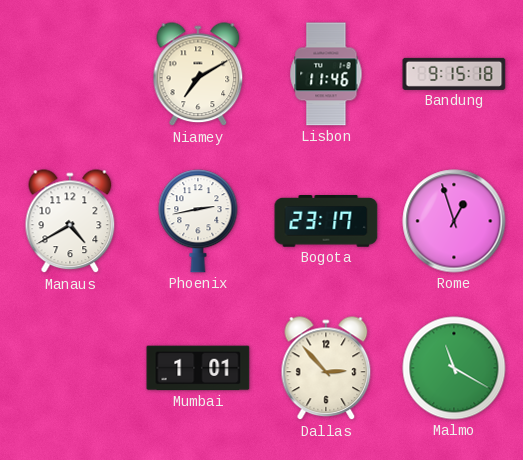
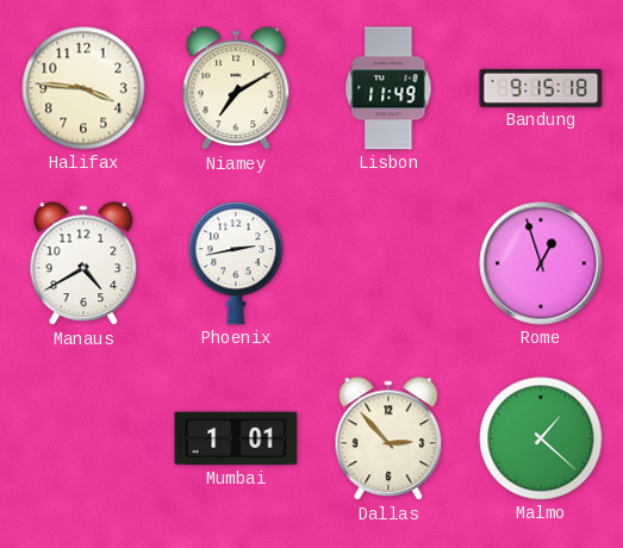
Halifax: none -> 3:46 (83, 88)
Lisbon: 11:46 -> 11:49 (388, 88)
Bogota: 23:17 -> none (326, 221)
Malmo: 11:20 -> 1:22 (541, 438)
